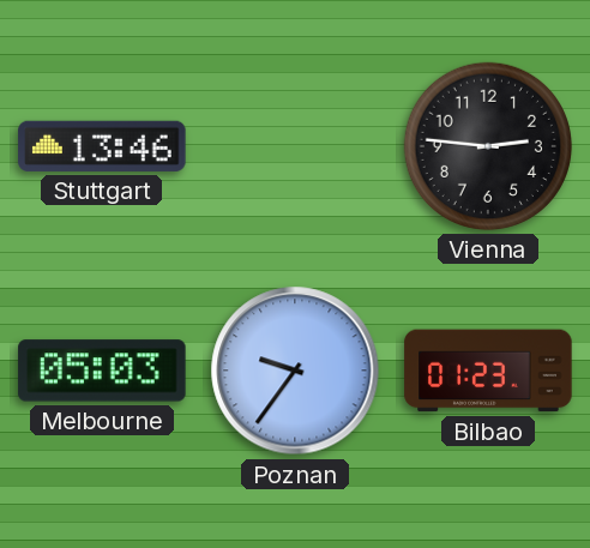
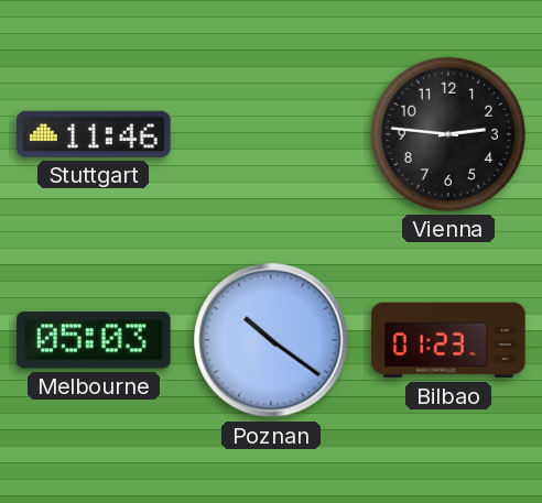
Stuttgart: 13:46 -> 11:46 (94, 134)
Poznan: 9:36 -> 10:21 (271, 340)
